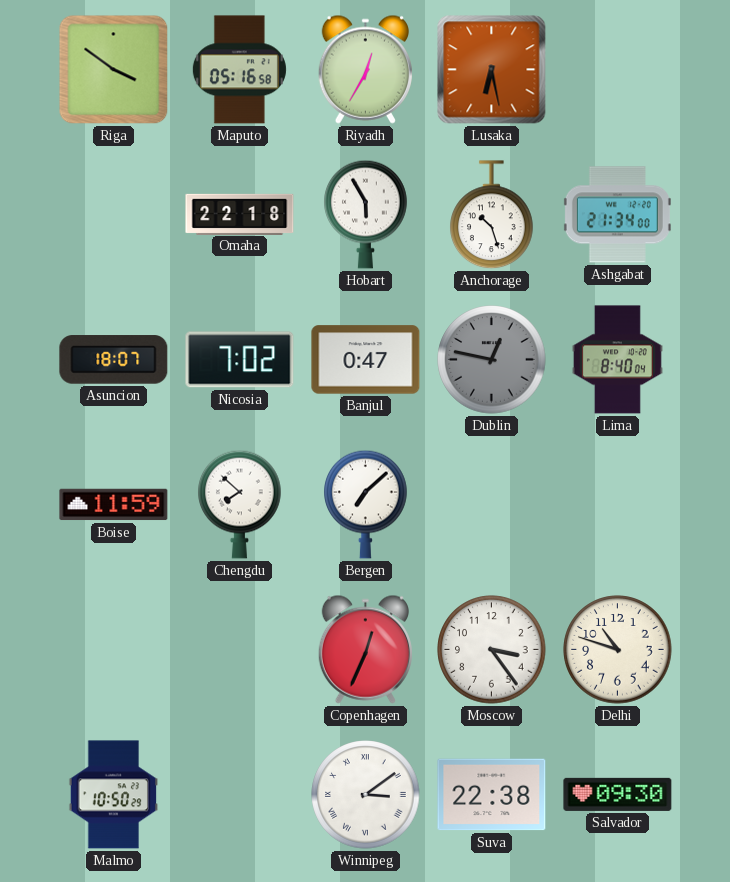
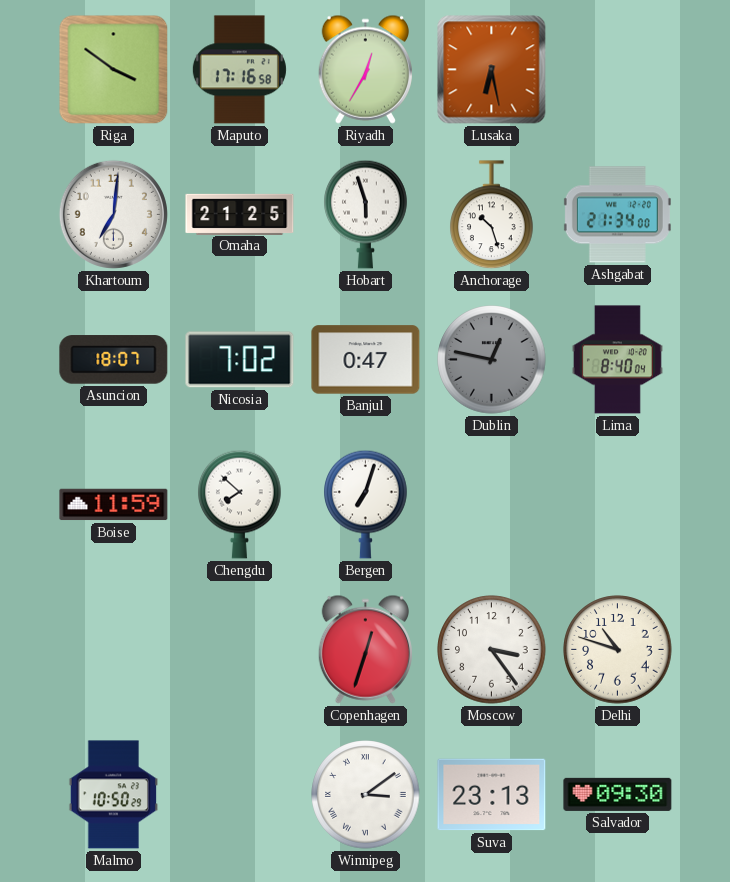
Maputo: 05:16 -> 17:16 (239, 70)
Khartoum: none -> 7:01 (113, 214)
Omaha: 22:18 -> 21:25 (240, 214)
Hobart: 5:55 -> 5:57 (366, 214)
Bergen: 7:08 -> 7:03 (366, 504)
Copenhagen: 12:34 -> 12:33 (365, 649)
Suva: 22:38 -> 23:13 (492, 795)
